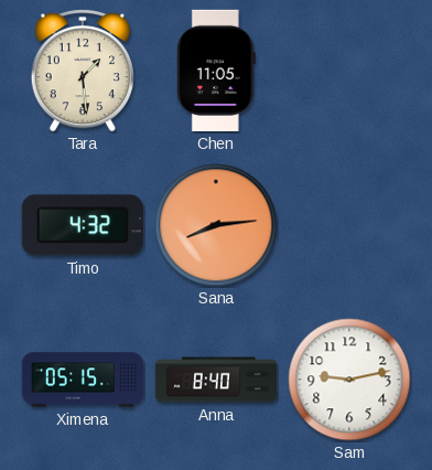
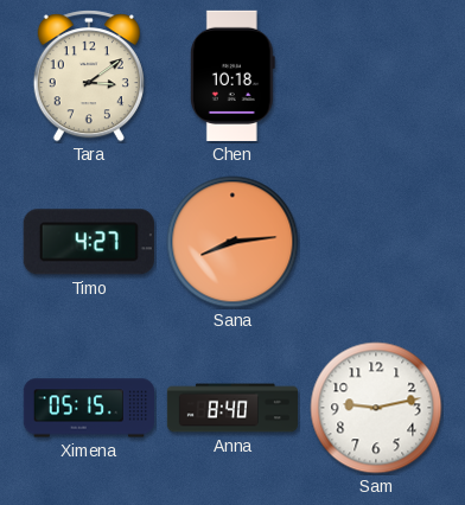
Tara: 1:29 -> 3:09 (89, 76)
Chen: 11:05 -> 10:18 (232, 76)
Timo: 4:32 -> 4:27 (89, 242)
